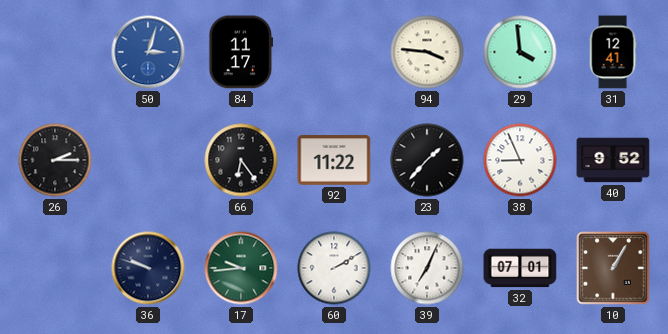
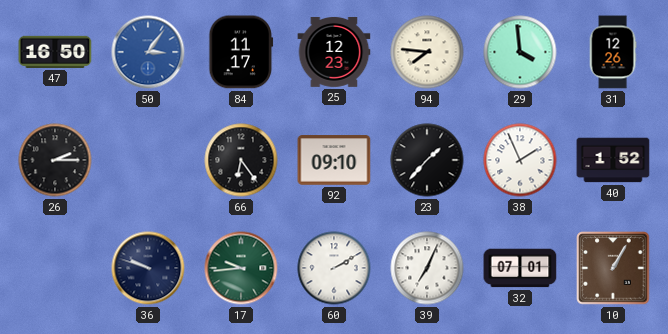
47: none -> 16:50 (55, 52)
50: 3:03 -> 3:06 (148, 52)
25: none -> 12:23 (334, 52)
94: 3:46 -> 7:46 (427, 52)
31: 12:41 -> 12:26 (613, 52)
92: 11:22 -> 09:10 (334, 160)
38: 8:56 -> 1:56 (520, 160)
40: 9:52 -> 1:52 (613, 160)
